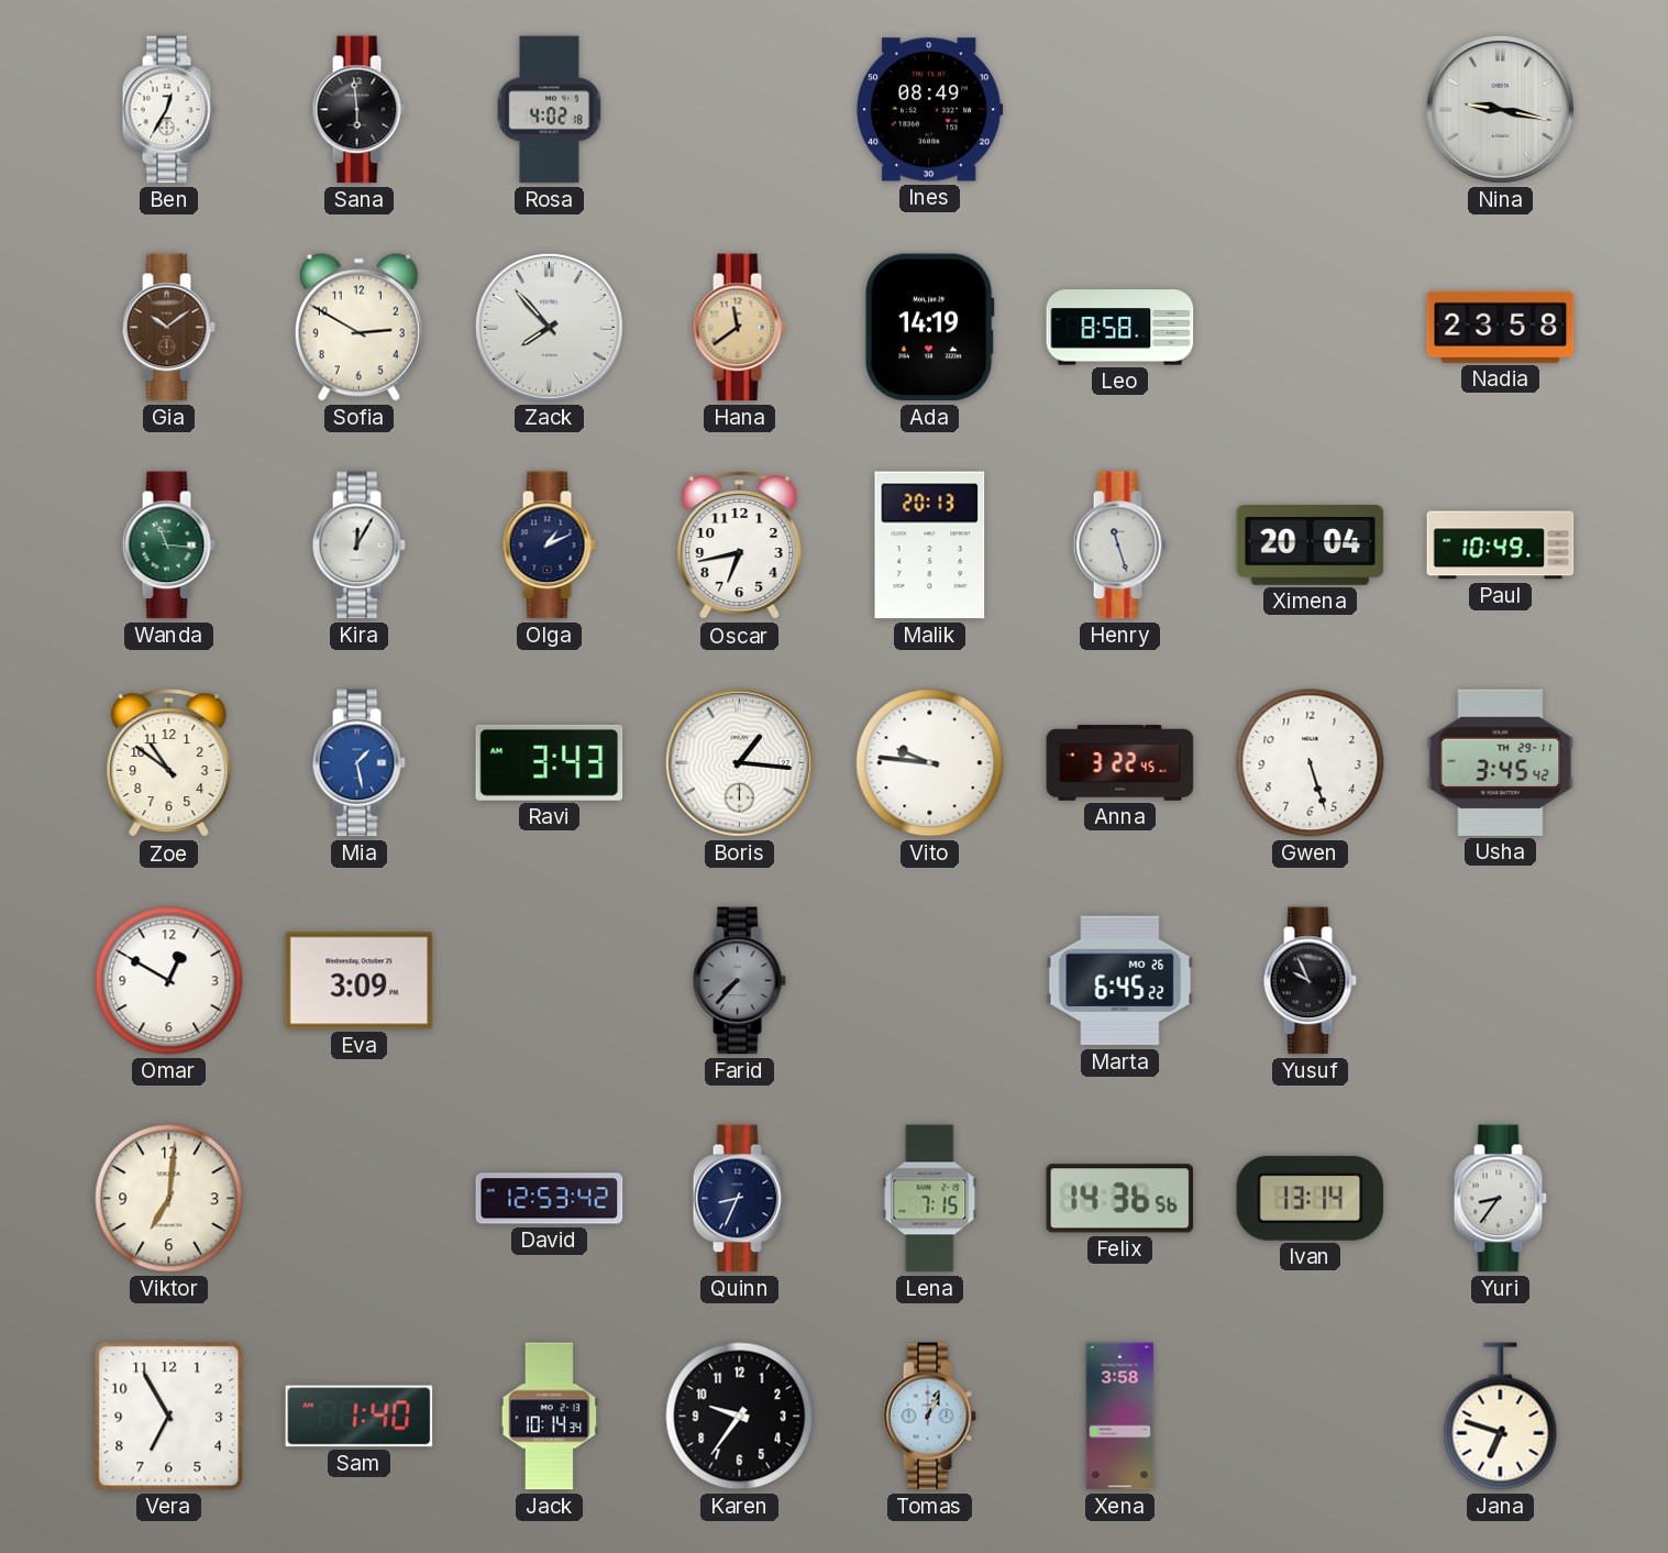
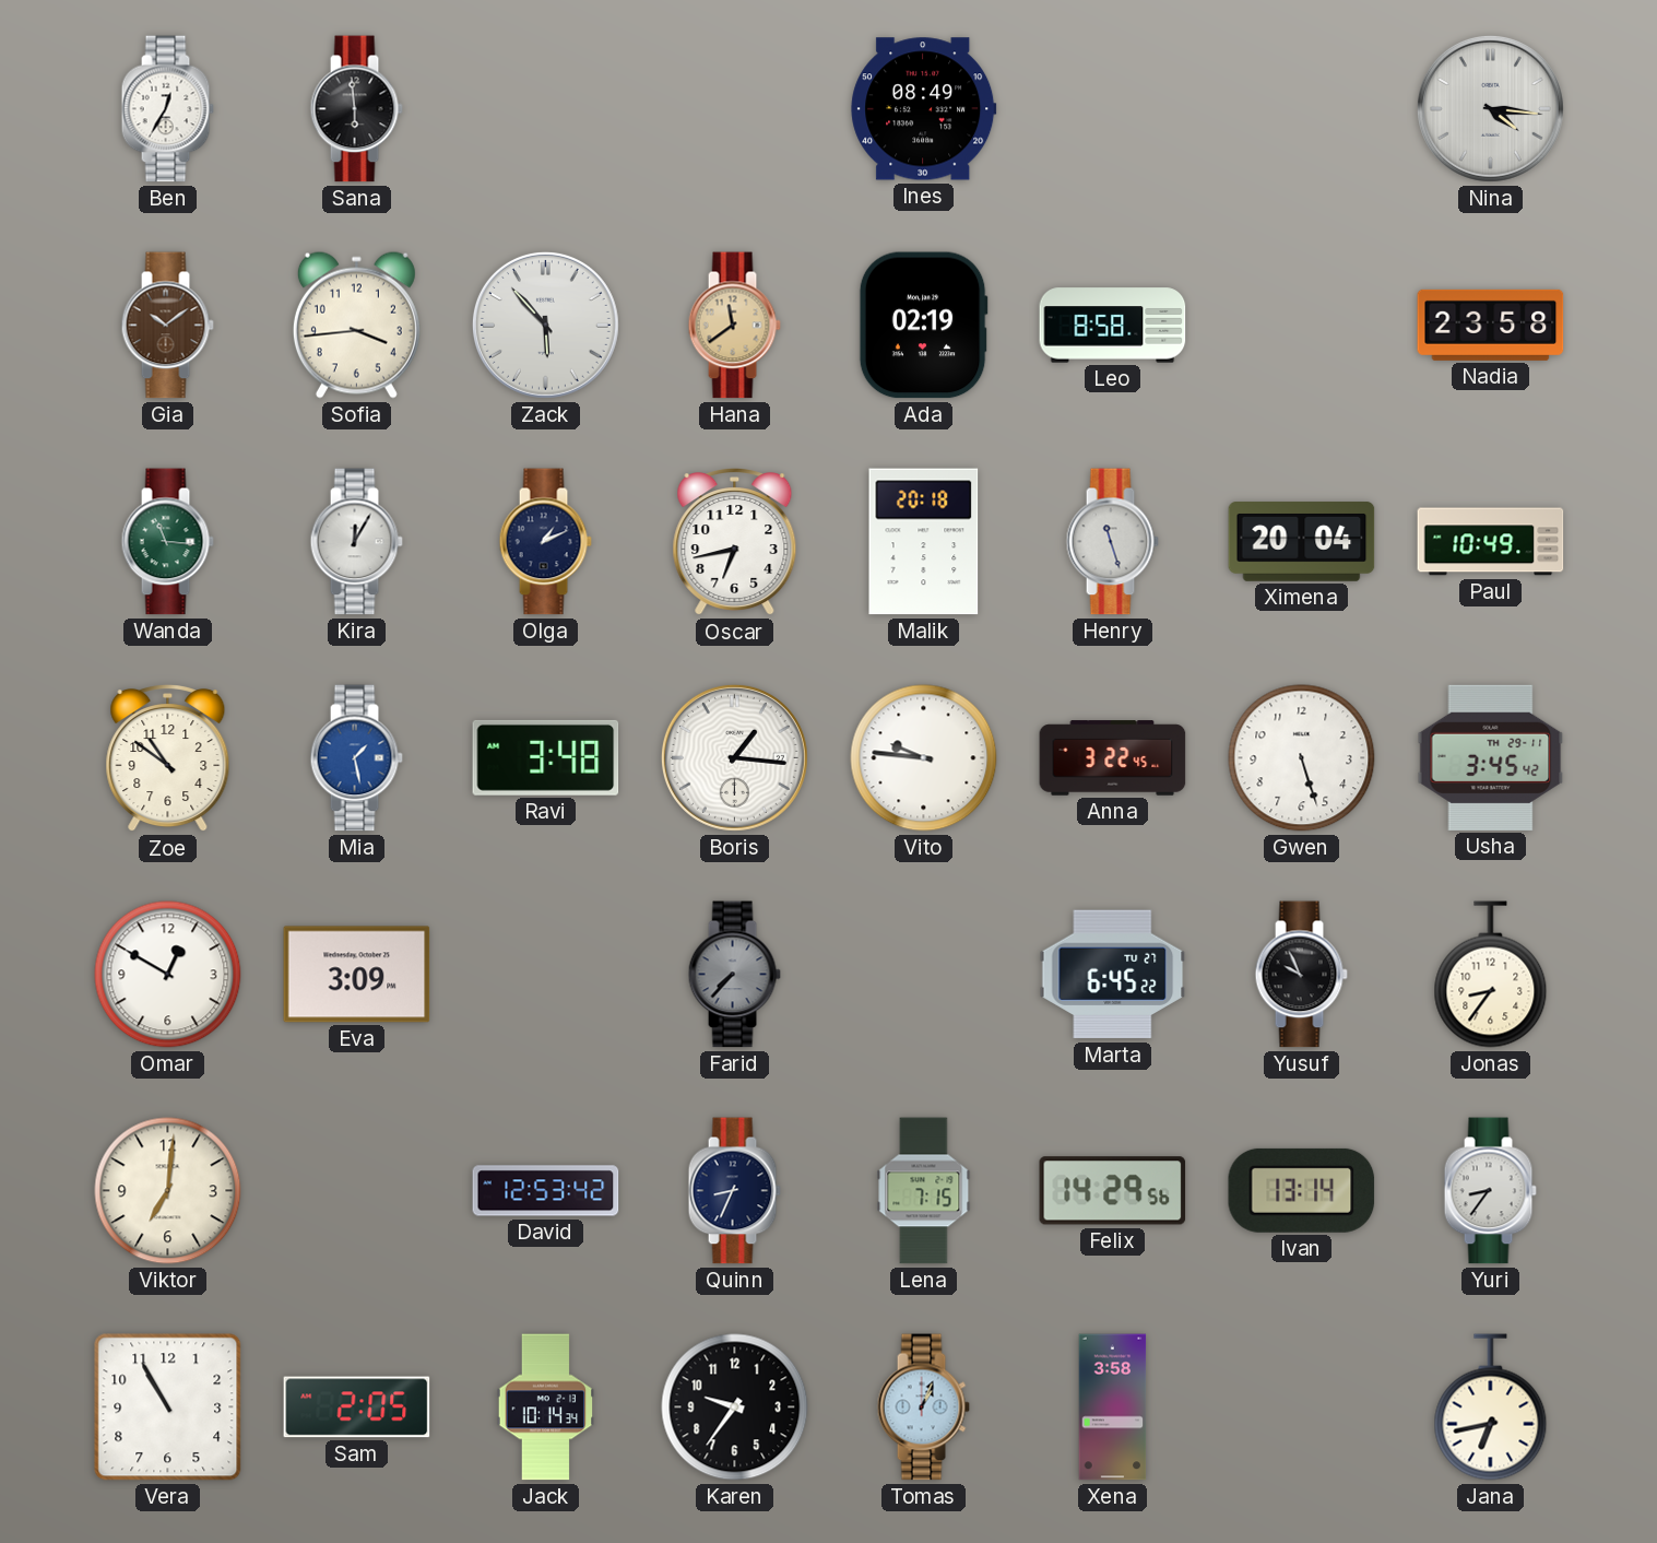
Rosa: 4:02 -> none (550, 110)
Nina: 9:17 -> 4:16 (1490, 108)
Sofia: 2:50 -> 3:44 (356, 325)
Zack: 7:53 -> 5:53 (545, 325)
Ada: 14:19 -> 02:19 (923, 326)
Malik: 20:13 -> 20:18 (924, 542)
Ravi: 3:43 -> 3:48 (546, 757)
Marta date: MO 26 -> TU 27 (1113, 975)
Jonas: none -> 8:36 (1491, 975)
Felix: 14:36 -> 14:29 (1113, 1191)
Vera: 6:55 -> 10:55 (168, 1407)
Sam: 1:40 -> 2:05 (357, 1407)
Jana: 6:48 -> 6:43 (1491, 1407)
